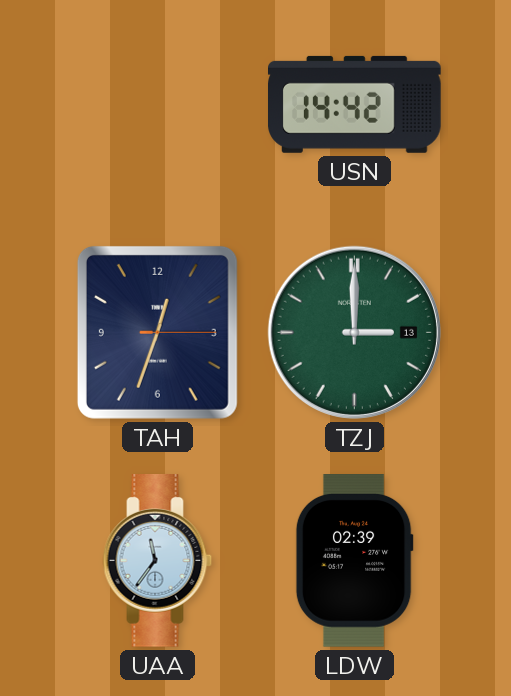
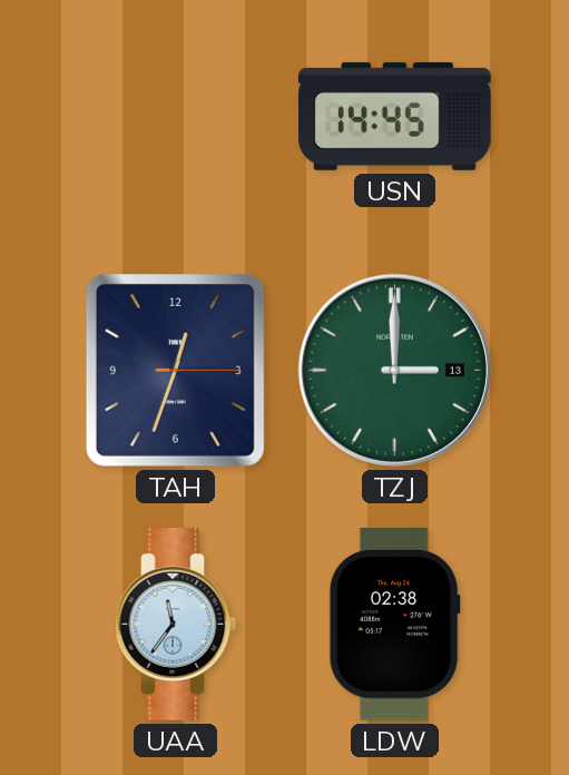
USN: 14:42 -> 14:45 (395, 116)
LDW: 02:39 -> 02:38 (394, 625)
